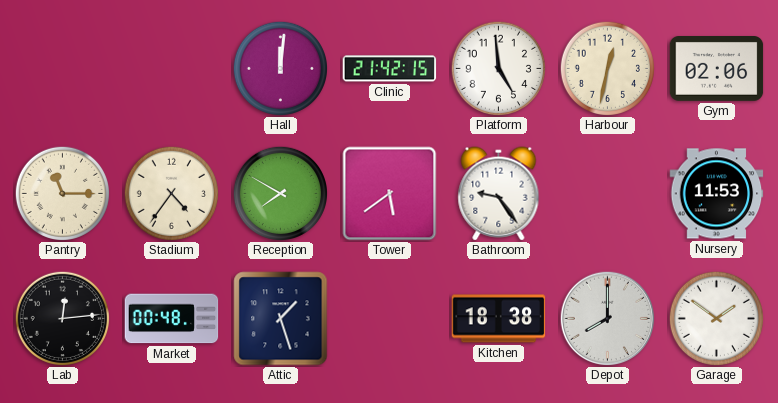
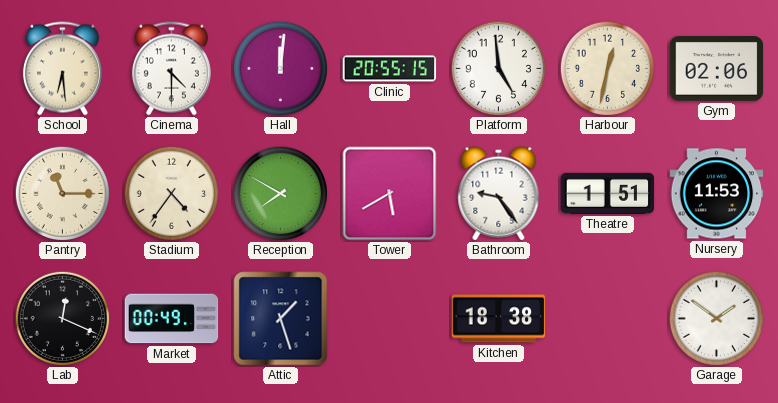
School: none -> 6:29 (62, 69)
Cinema: none -> 4:30 (171, 69)
Clinic: 21:42 -> 20:55 (390, 69)
Tower: 5:39 -> 5:40 (390, 194)
Theatre: none -> 1:51 (608, 193)
Lab: 12:14 -> 12:19 (62, 318)
Market: 00:48 -> 00:49 (172, 319)
Depot: 8:00 -> none (607, 318)
